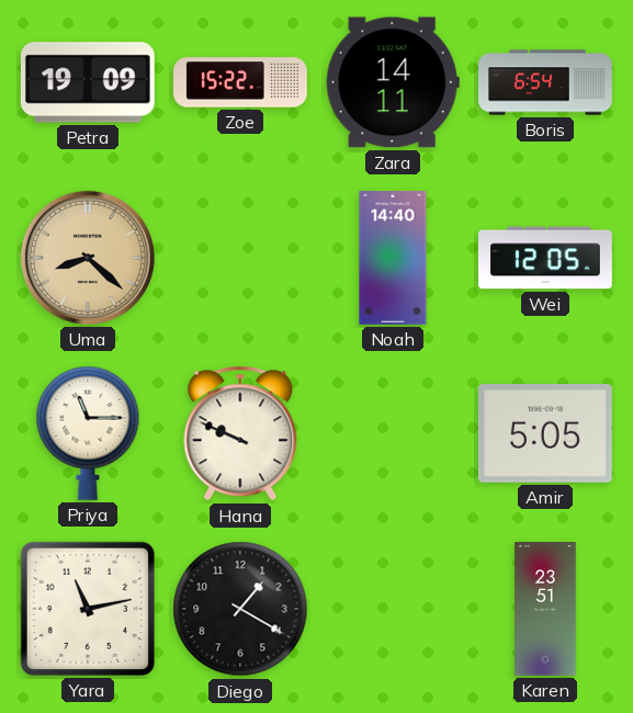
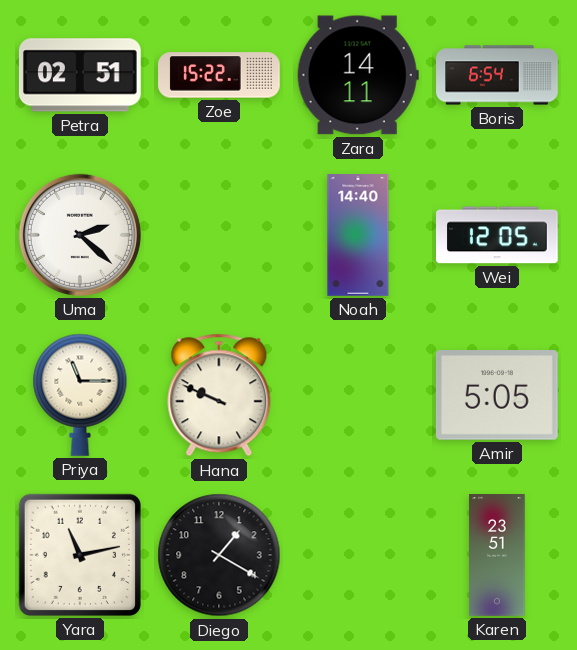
Petra: 19:09 -> 02:51 (80, 75)
Uma: 8:22 -> 2:22 (80, 235)
Uma dial: champagne -> white (80, 235)
